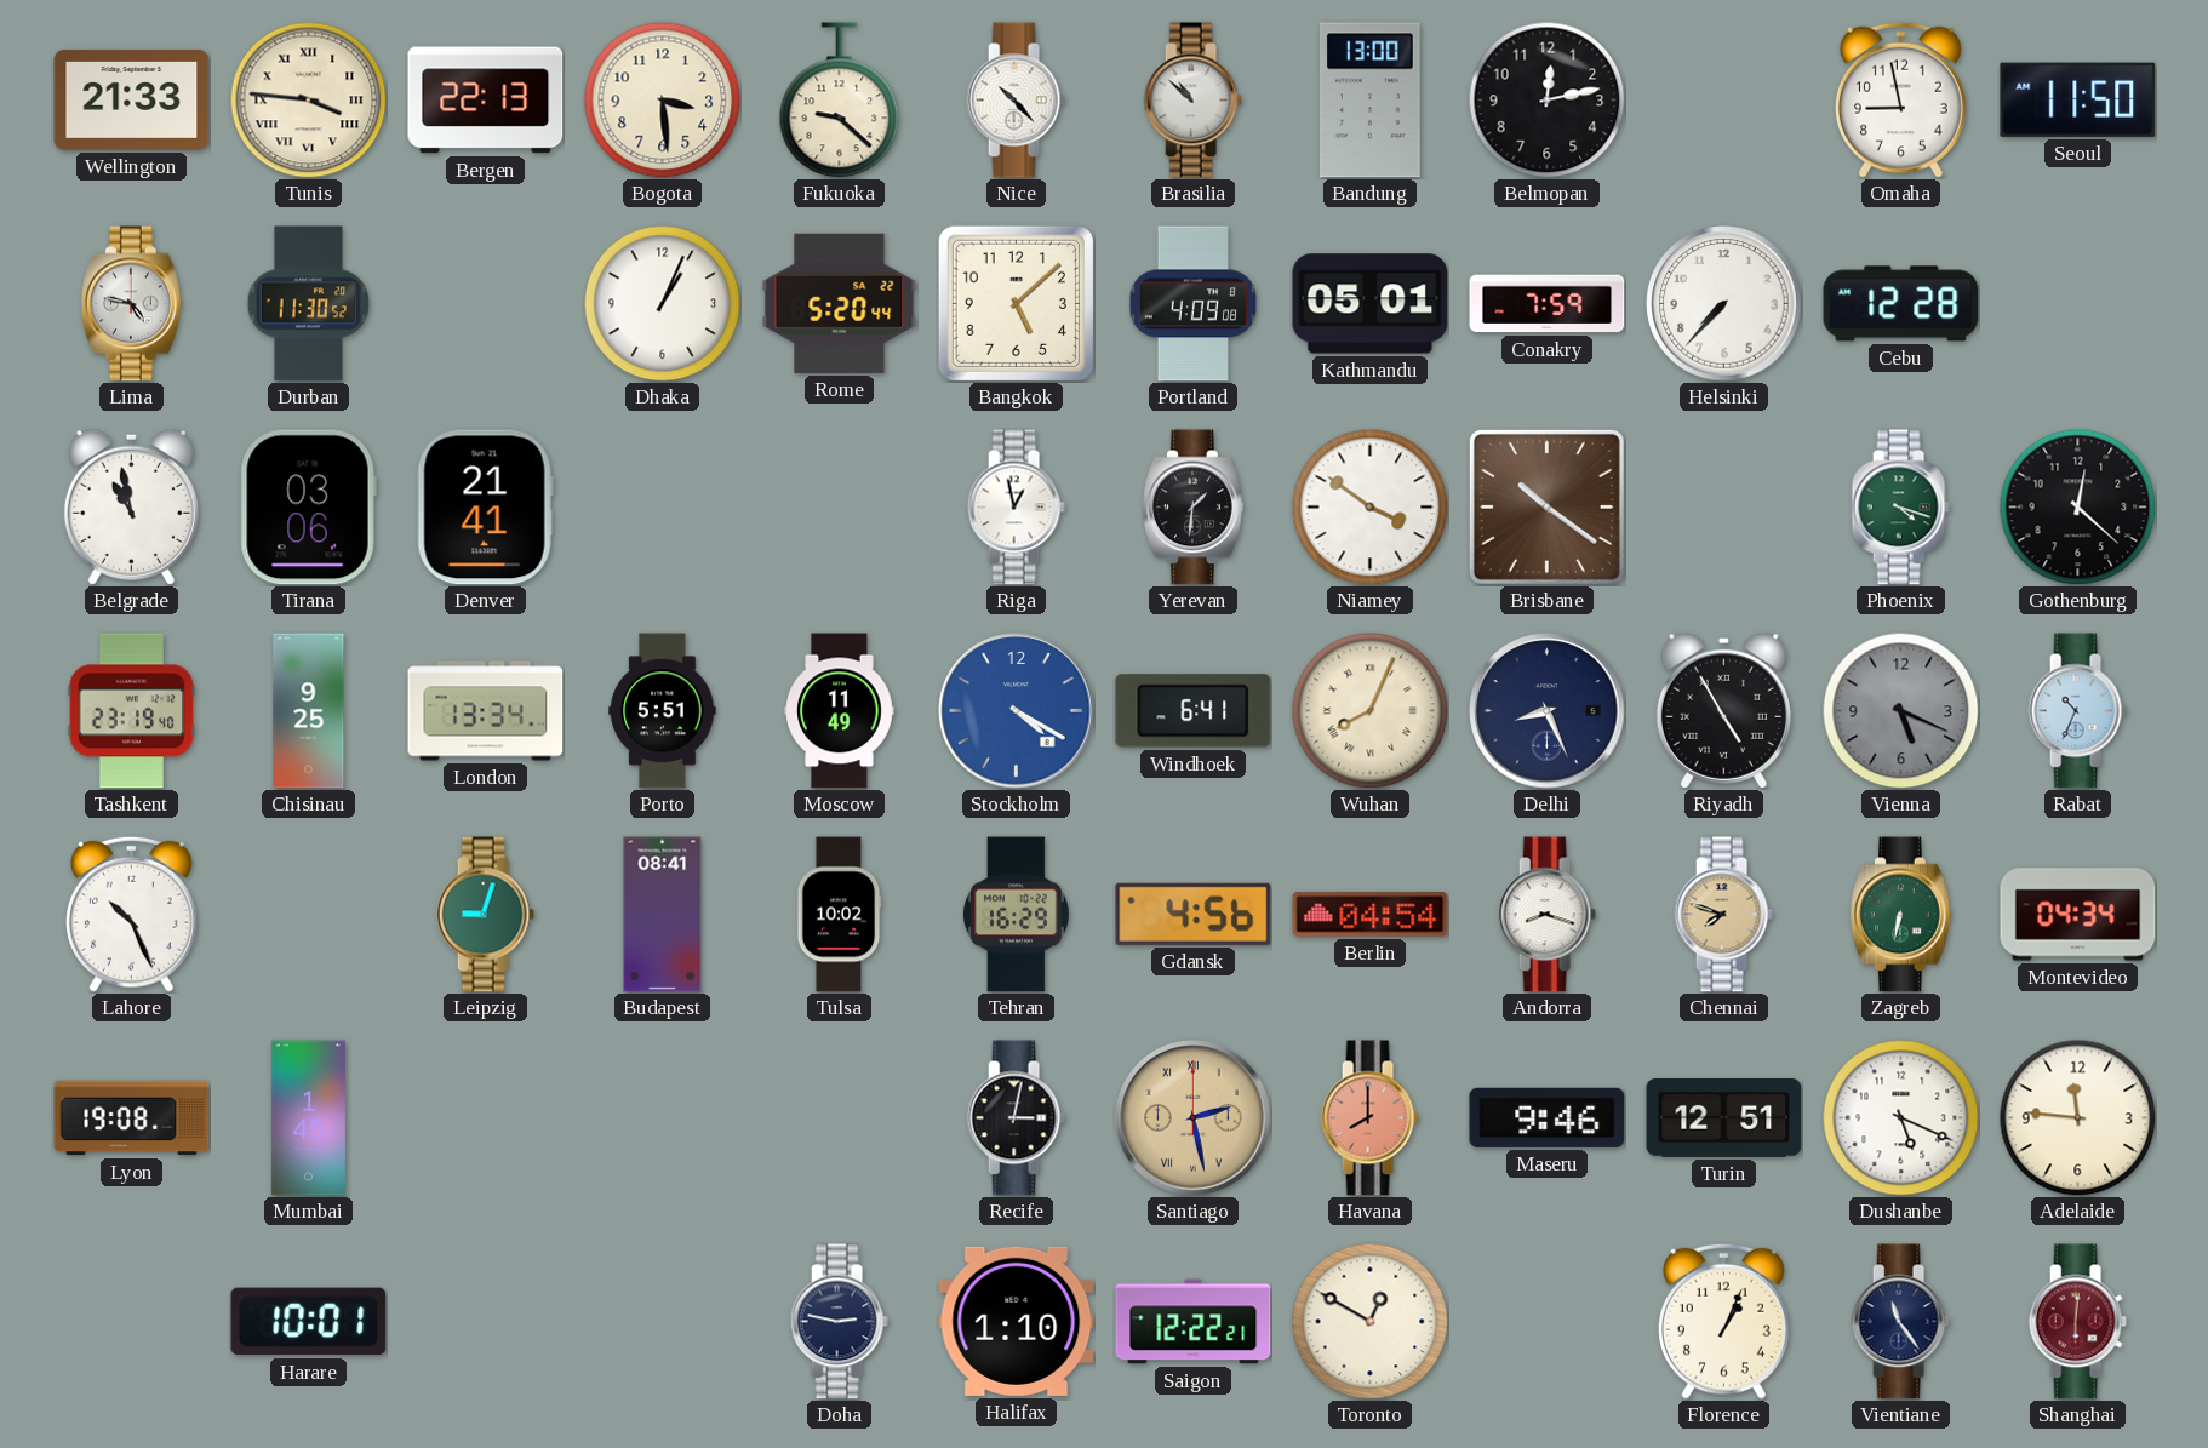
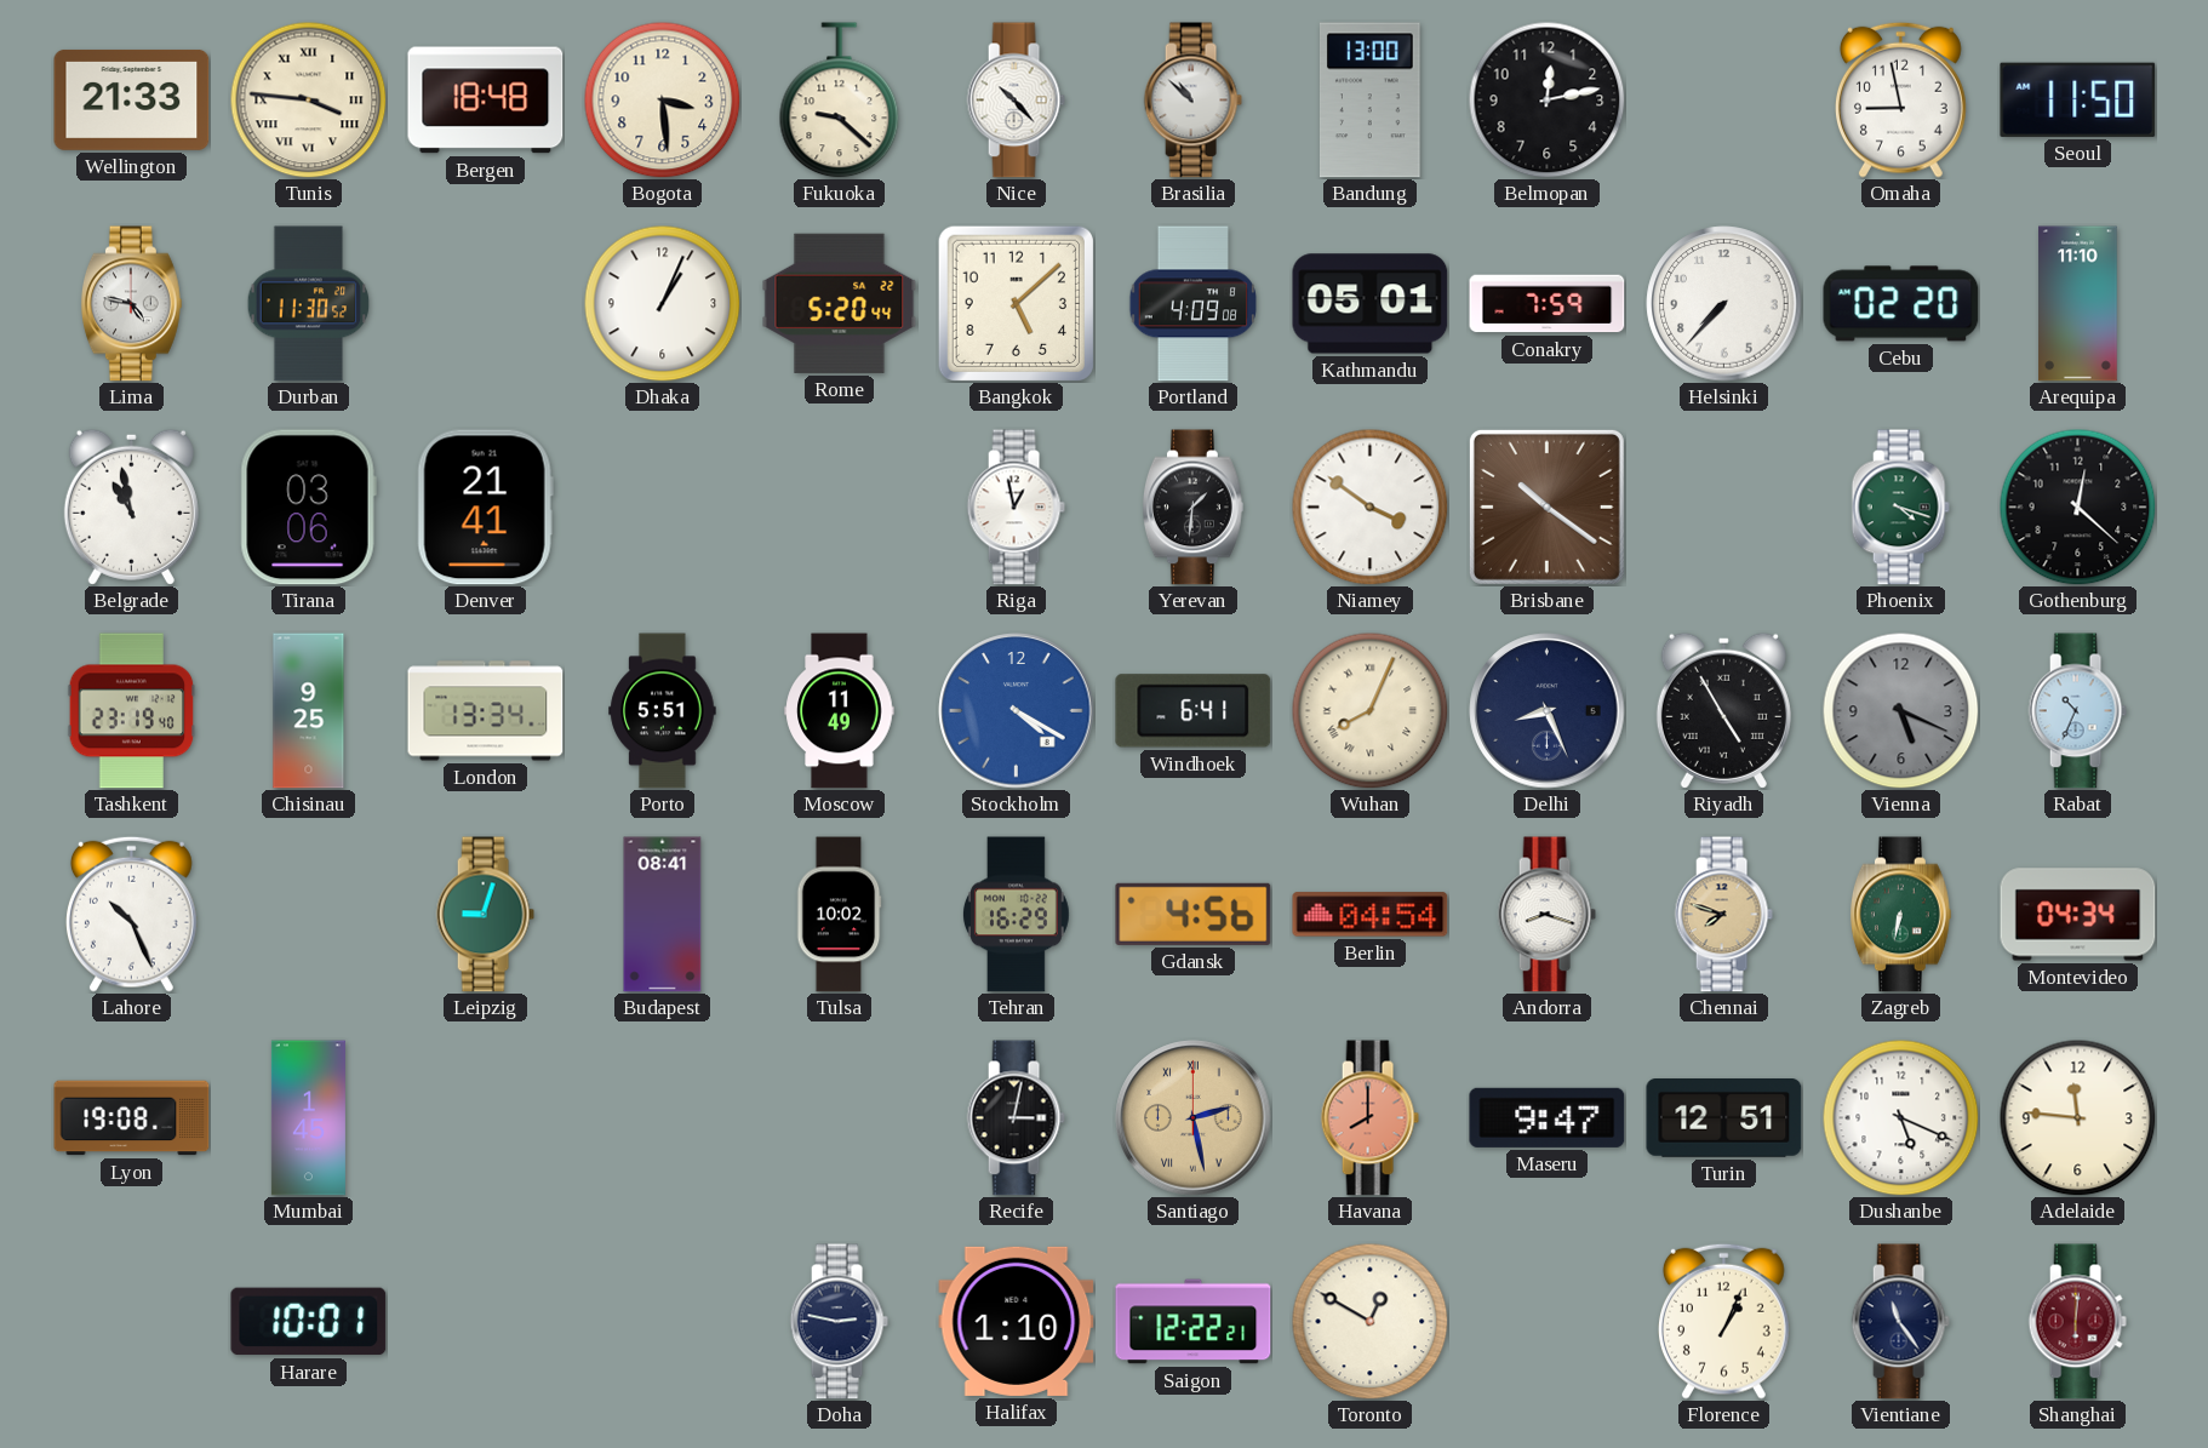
Bergen: 22:13 -> 18:48 (486, 101)
Cebu: 12:28 -> 02:20 (1901, 304)
Arequipa: none -> 11:10 (2078, 304)
Maseru: 9:46 -> 9:47 (1548, 1117)
